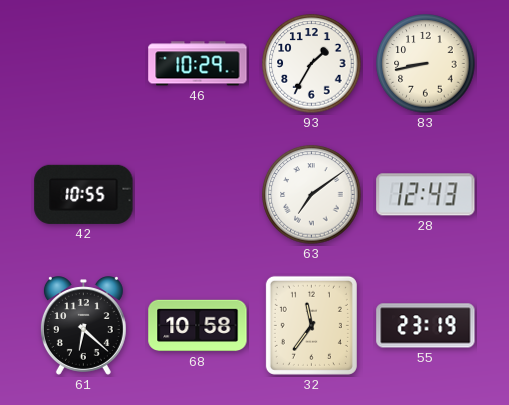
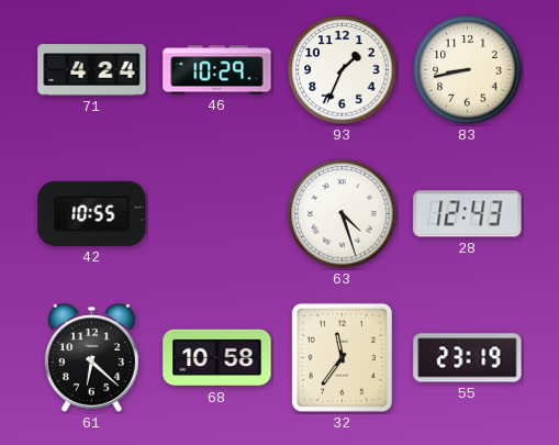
71: none -> 4:24 (92, 70)
93: 1:35 -> 1:34 (343, 70)
63: 7:09 -> 4:27 (343, 214)
